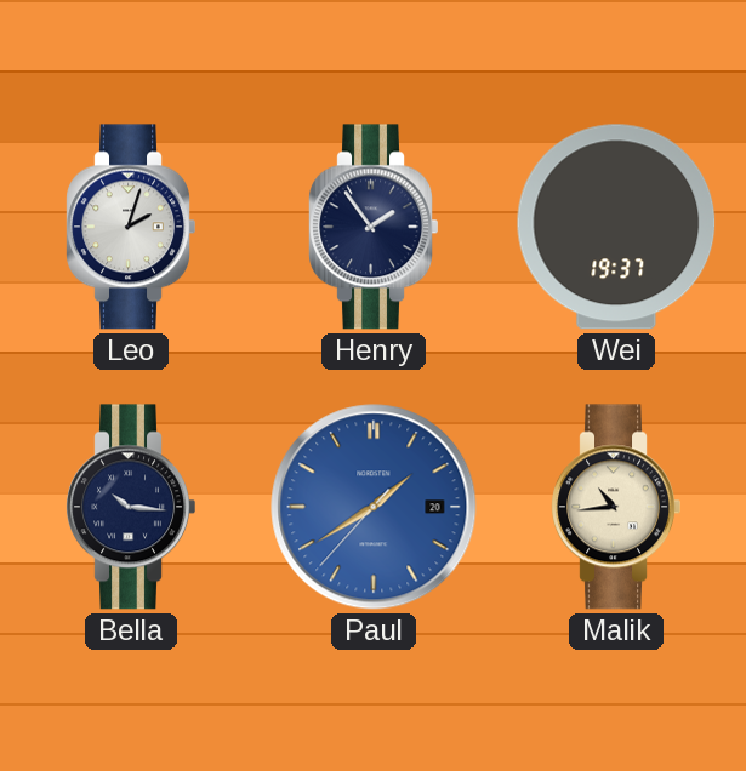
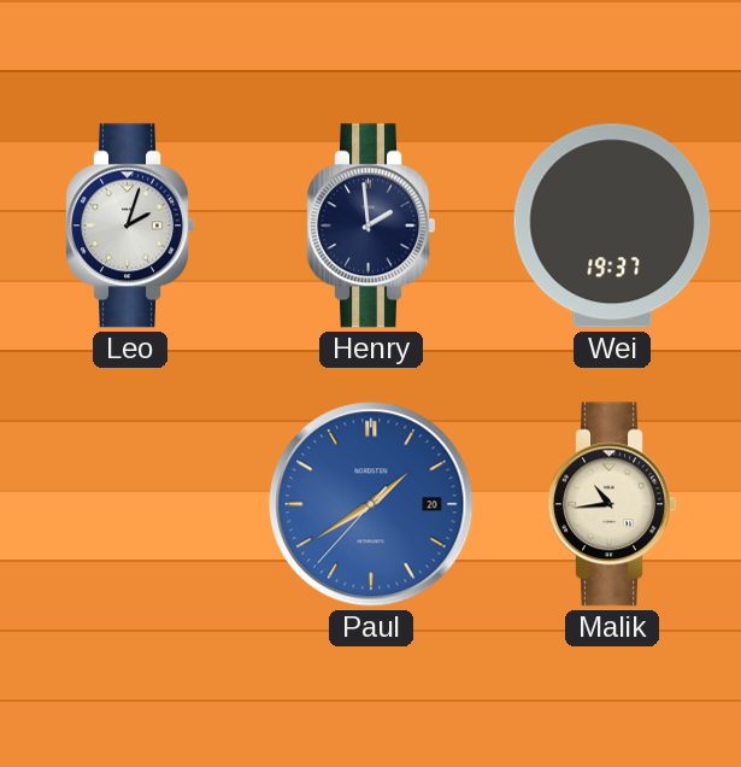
Henry: 1:54 -> 1:59 (371, 226)
Bella: 10:16 -> none (131, 507)
